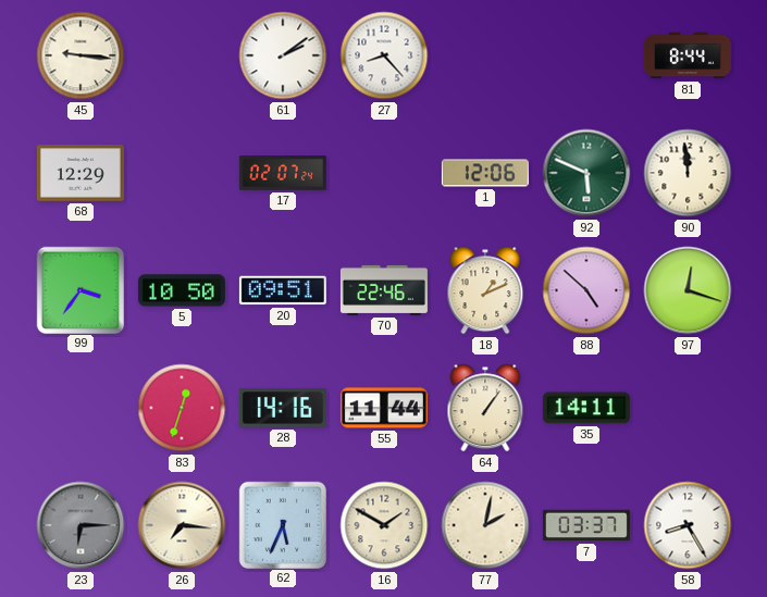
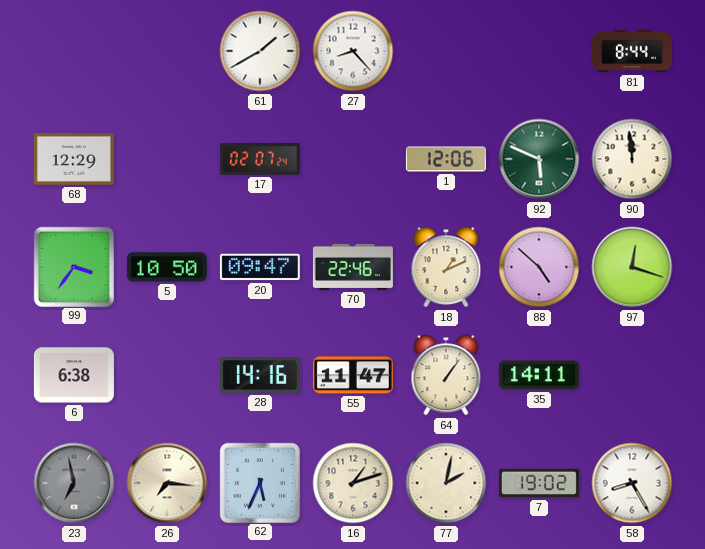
45: 9:16 -> none (81, 55)
61: 2:09 -> 1:40 (260, 51)
20: 09:51 -> 09:47 (260, 267)
6: none -> 6:38 (74, 375)
83: 12:33 -> none (182, 408)
55: 11:44 -> 11:47 (353, 375)
23: 6:15 -> 6:58 (74, 483)
16: 1:50 -> 1:12 (353, 483)
7: 03:37 -> 19:02 (539, 483)
